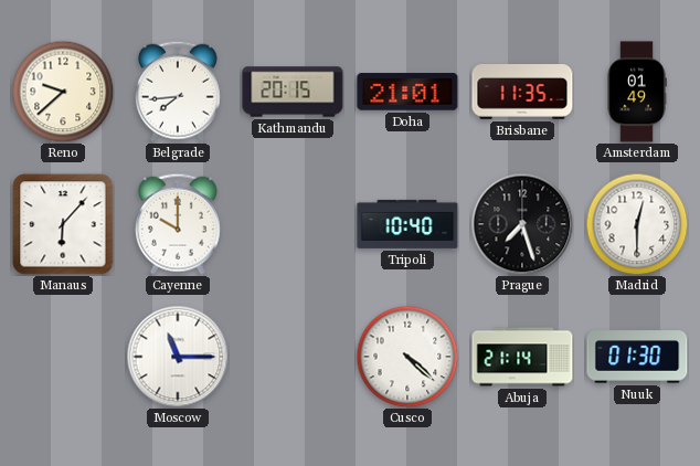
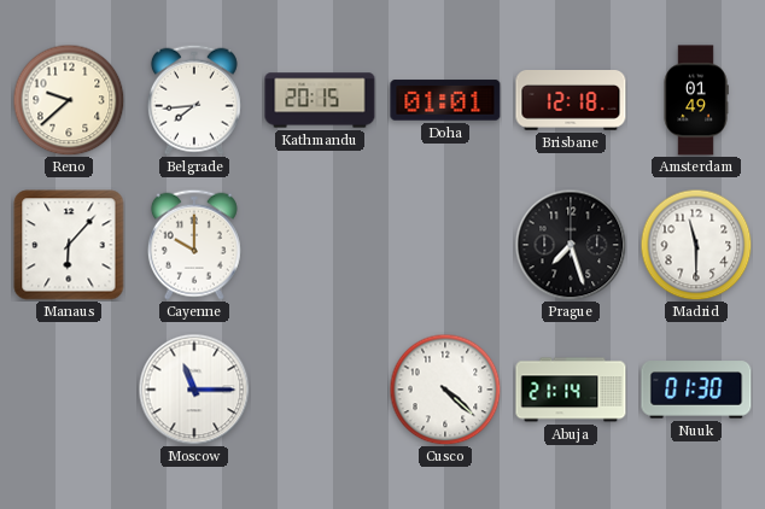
Doha: 21:01 -> 01:01 (445, 100)
Brisbane: 11:35 -> 12:18 (571, 101)
Tripoli: 10:40 -> none (407, 224)
Madrid: 12:30 -> 11:30 (696, 245)
